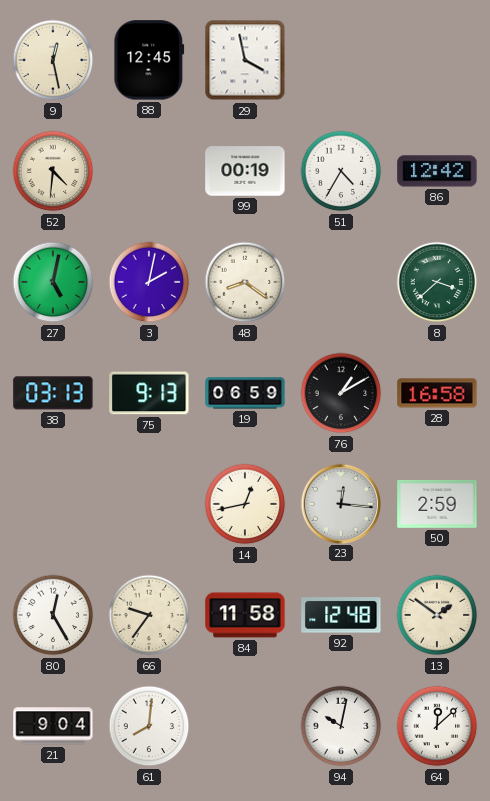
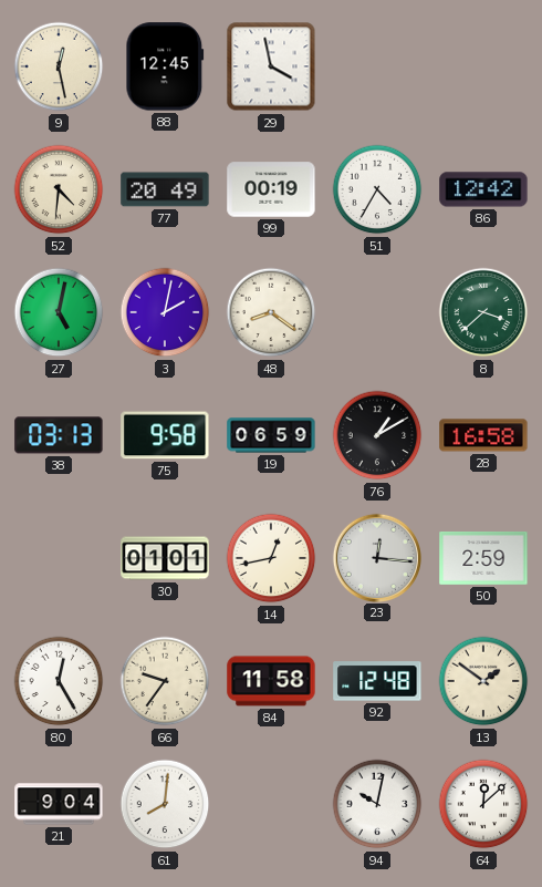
77: none -> 20:49 (165, 189)
75: 9:13 -> 9:58 (165, 435)
30: none -> 01:01 (165, 558)
